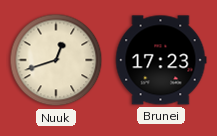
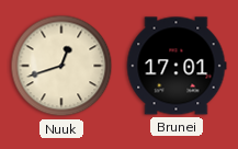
Brunei: 17:23 -> 17:01 (177, 66)
